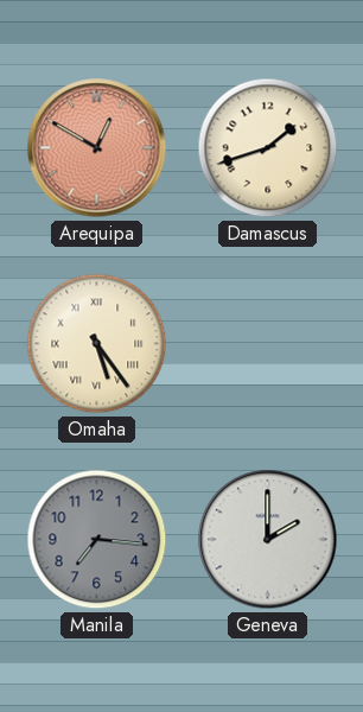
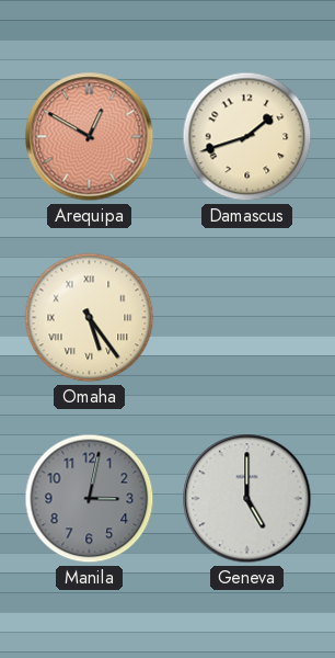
Manila: 7:16 -> 3:02 (90, 499)
Geneva: 2:00 -> 5:00 (247, 499)
